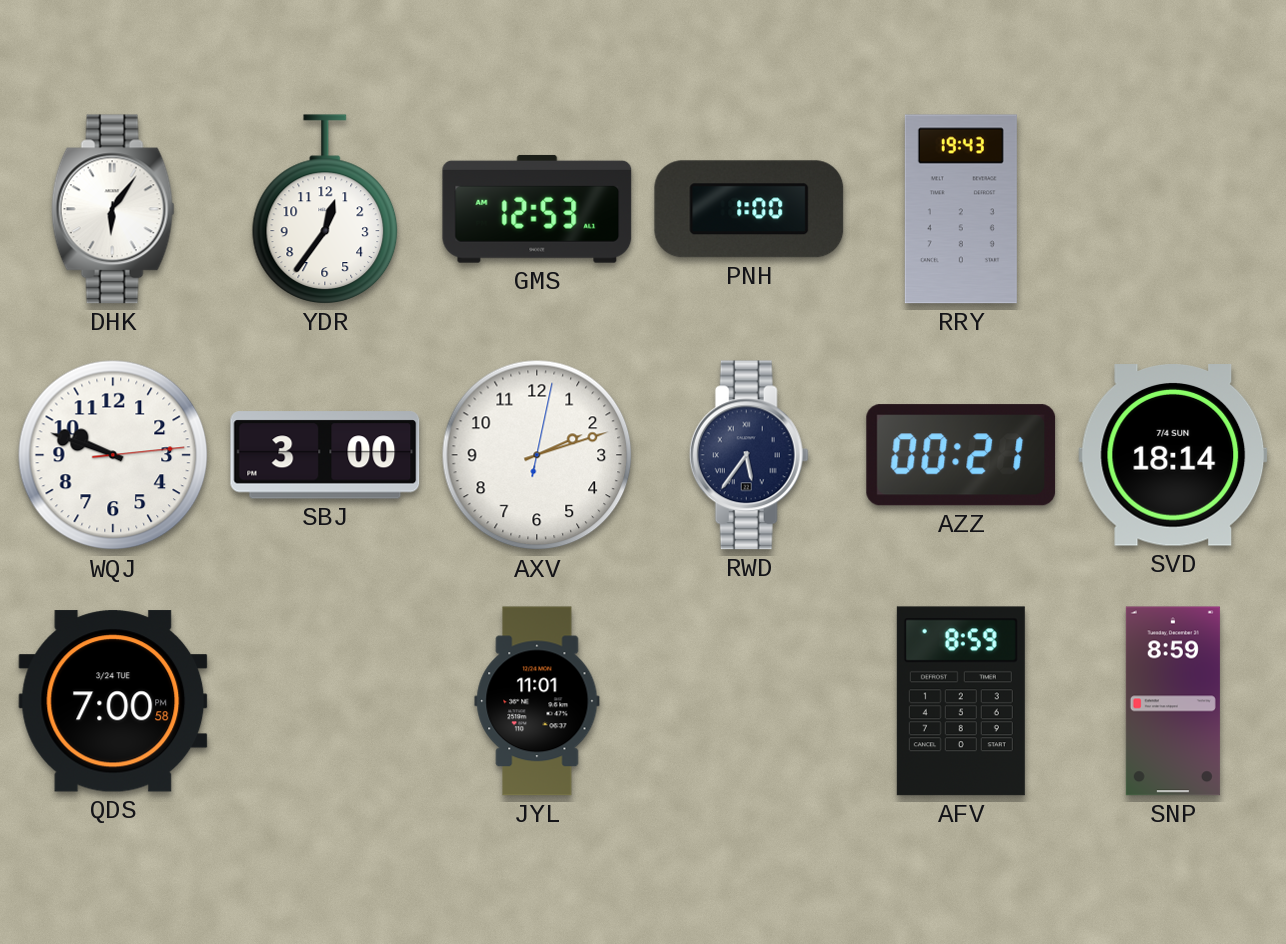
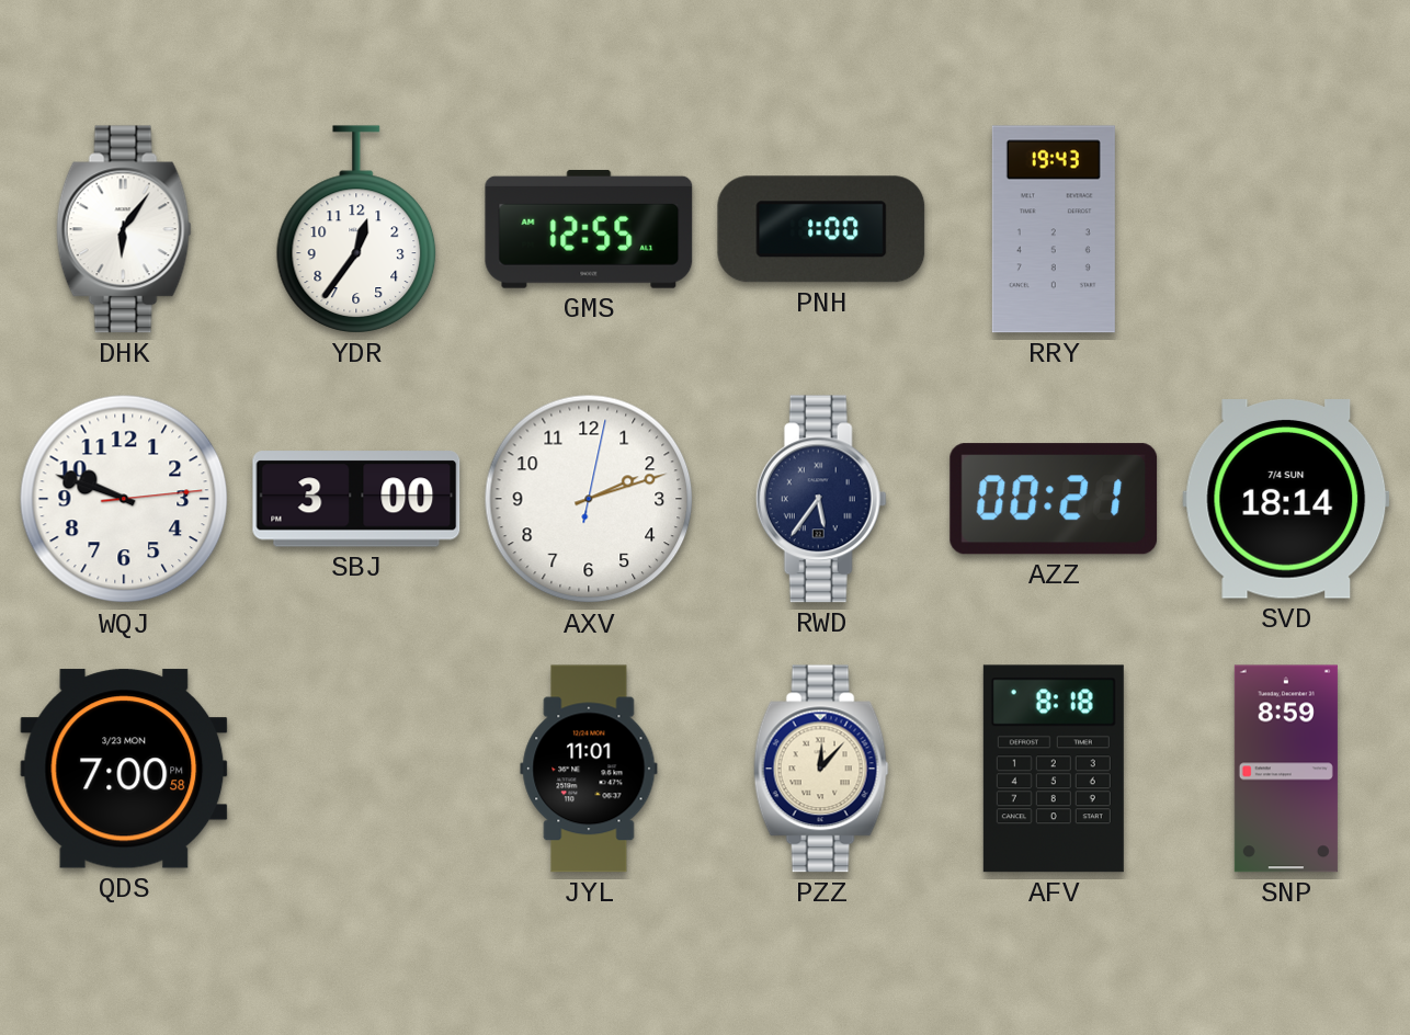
GMS: 12:53 -> 12:55 (589, 229)
QDS date: 3/24 TUE -> 3/23 MON (124, 769)
PZZ: none -> 12:07 (821, 769)
AFV: 8:59 -> 8:18 (1054, 769)
